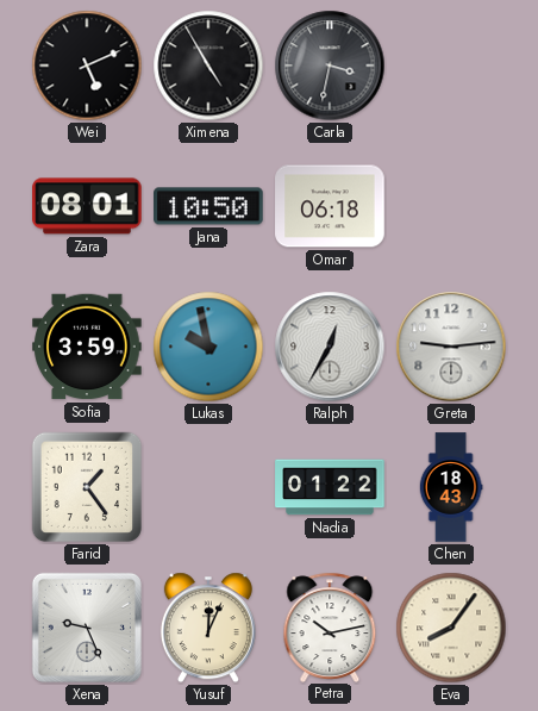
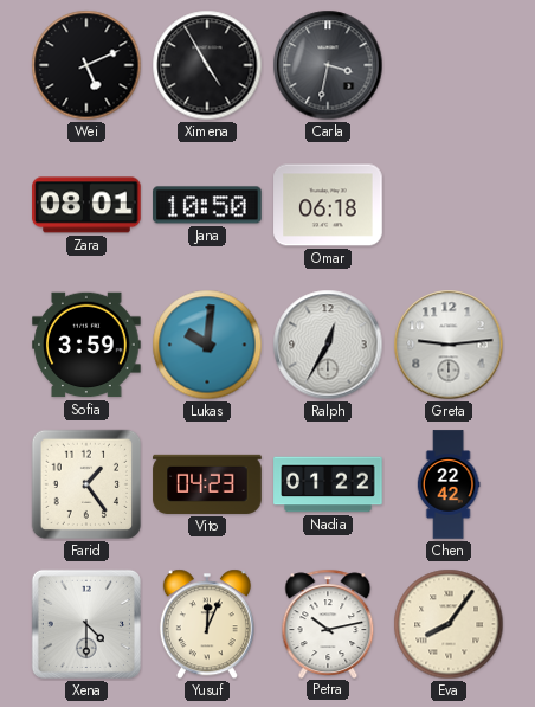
Lukas: 9:58 -> 10:01 (207, 345)
Vito: none -> 04:23 (207, 484)
Chen: 18:43 -> 22:42 (449, 484)
Xena: 9:26 -> 4:30 (86, 624)
